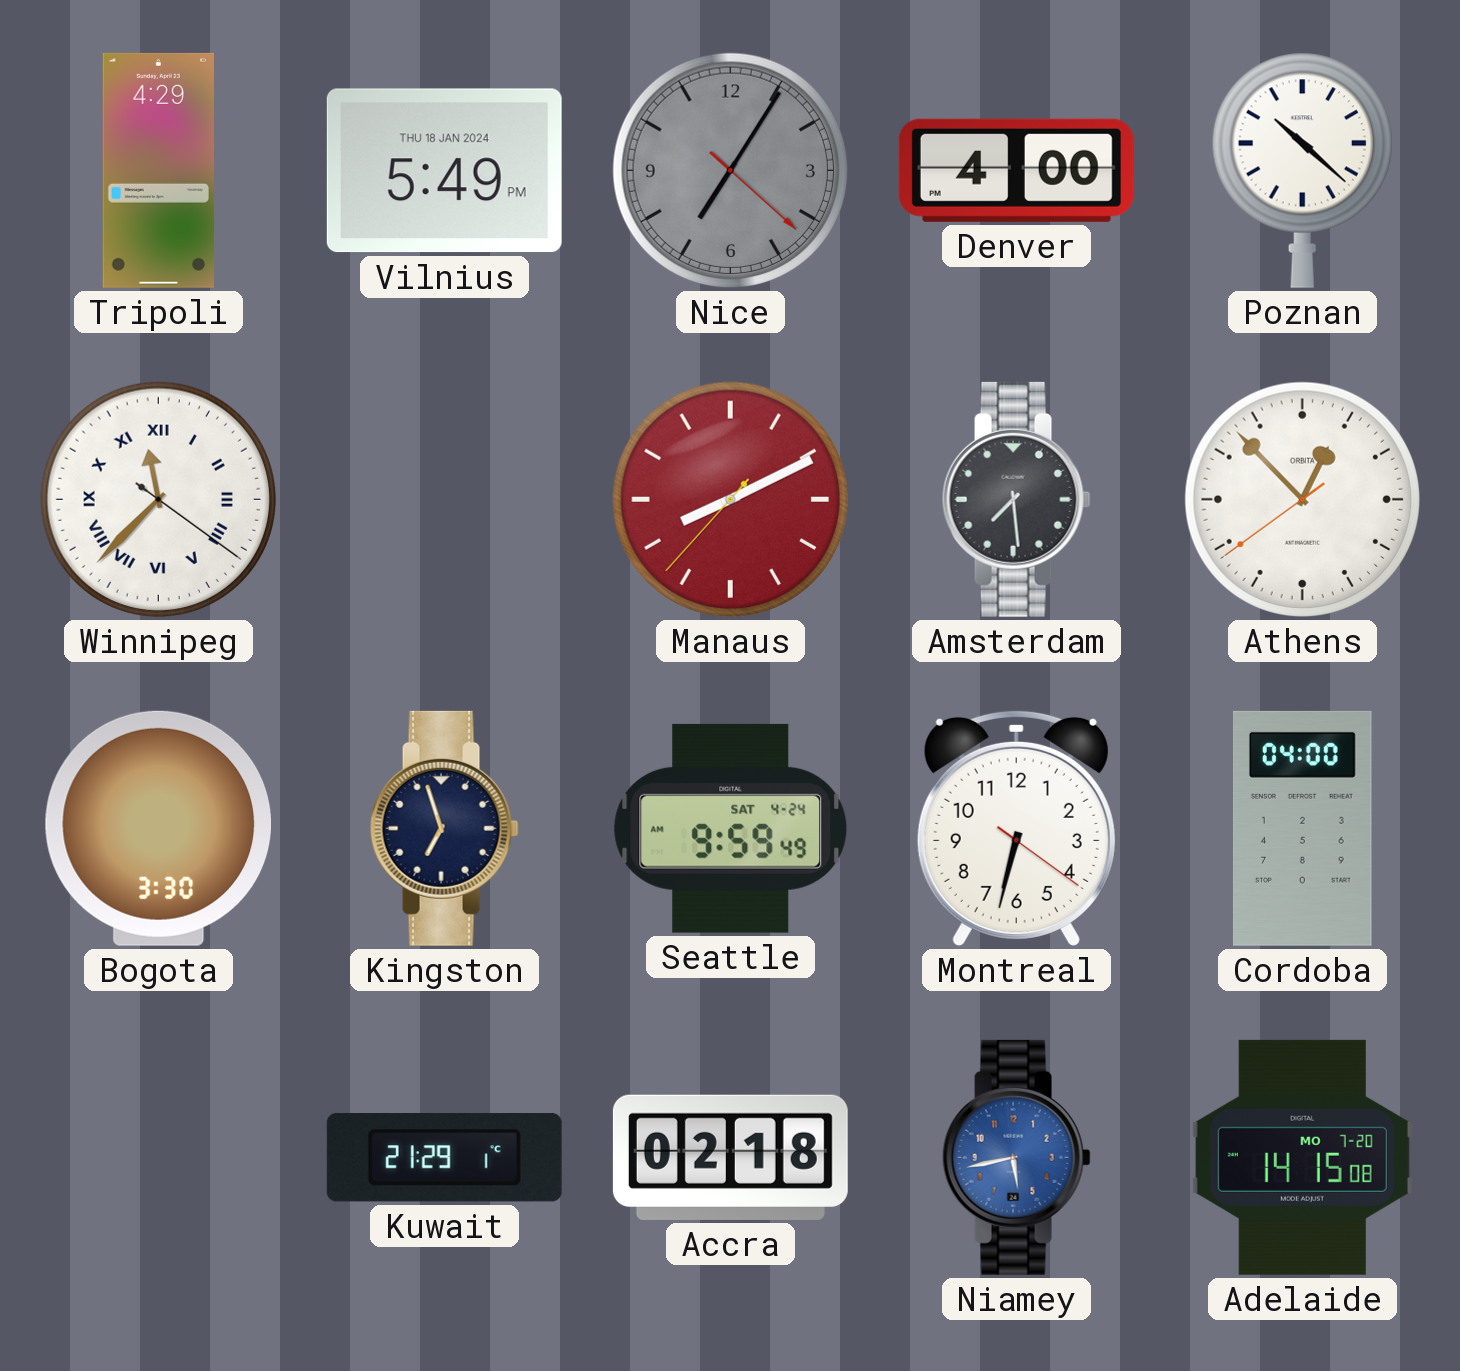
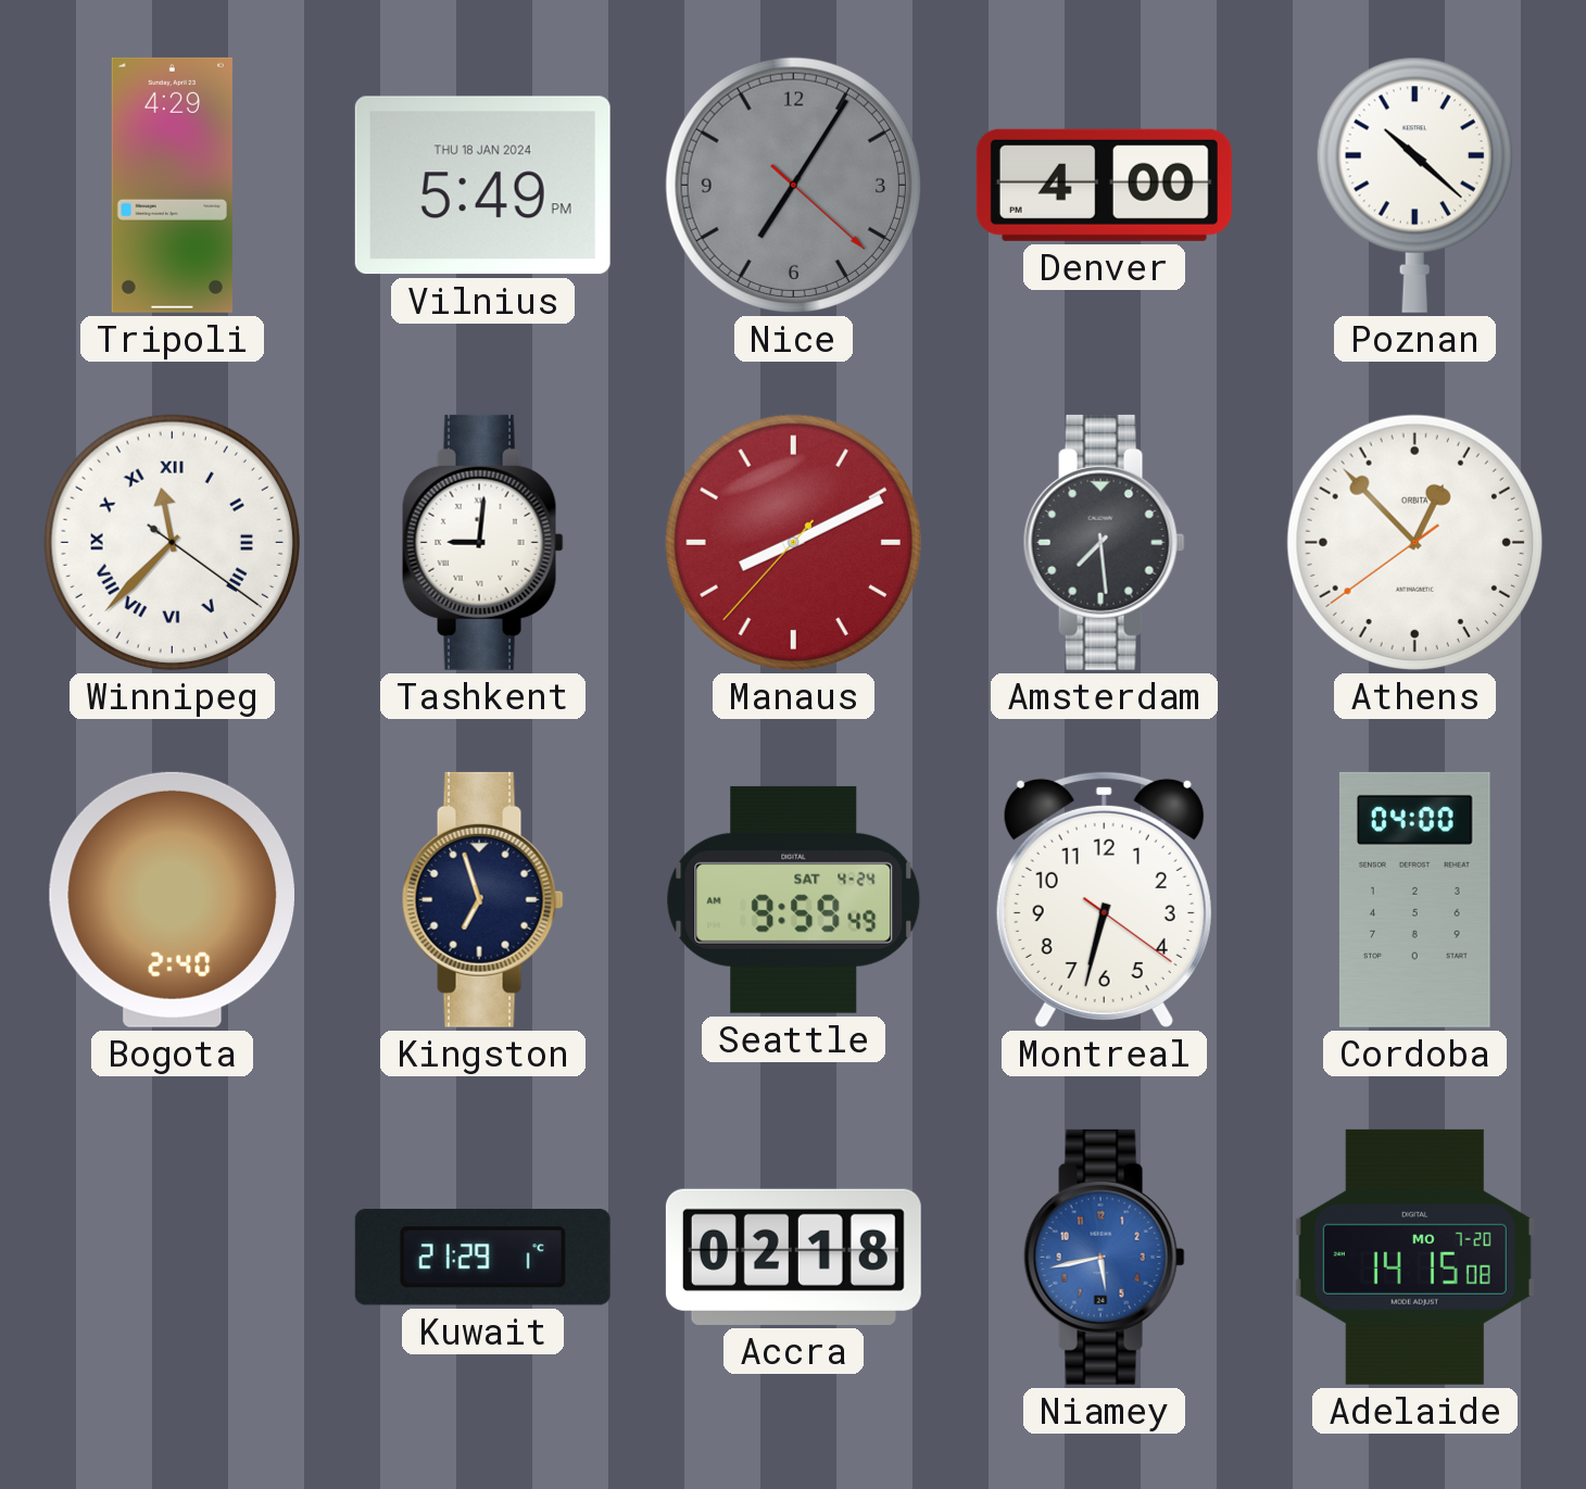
Tashkent: none -> 9:01 (482, 542)
Bogota: 3:30 -> 2:40 (172, 899)
